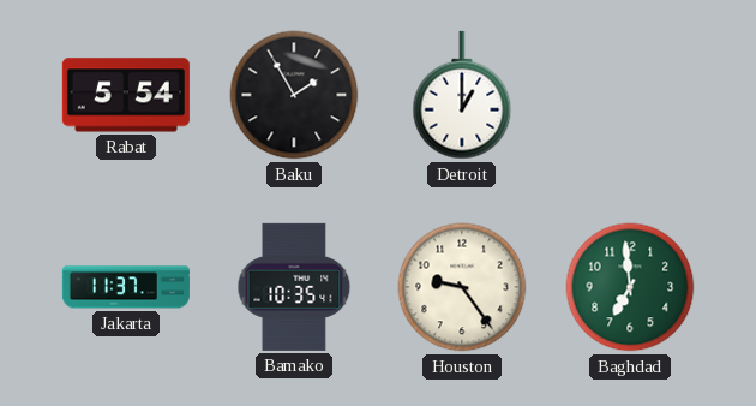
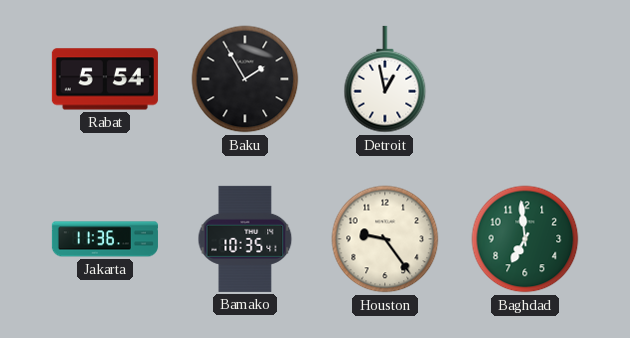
Detroit: 1:00 -> 12:58 (385, 79)
Jakarta: 11:37 -> 11:36 (105, 239)
